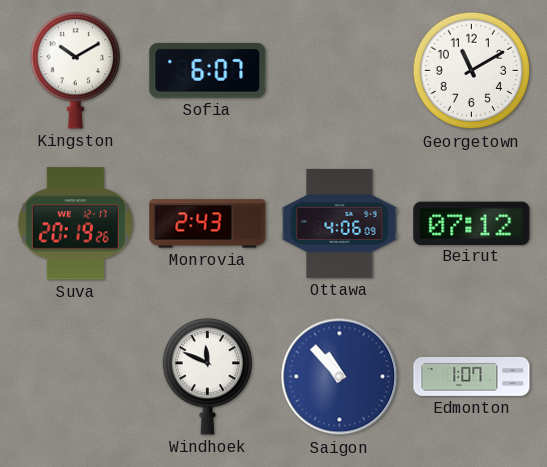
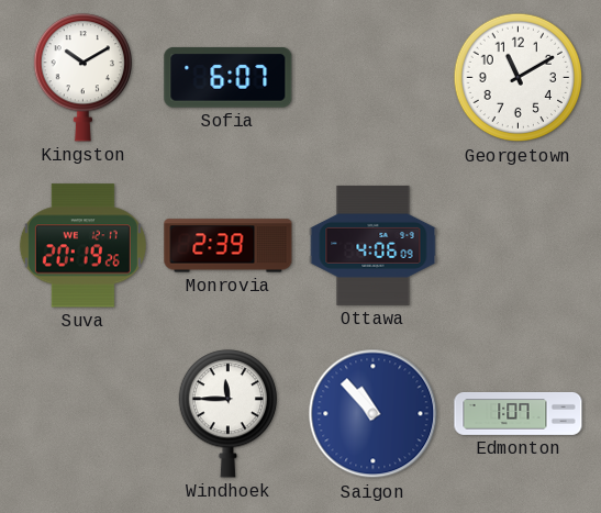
Monrovia: 2:43 -> 2:39 (229, 246)
Beirut: 07:12 -> none (472, 223)
Windhoek: 11:49 -> 11:45 (227, 414)
